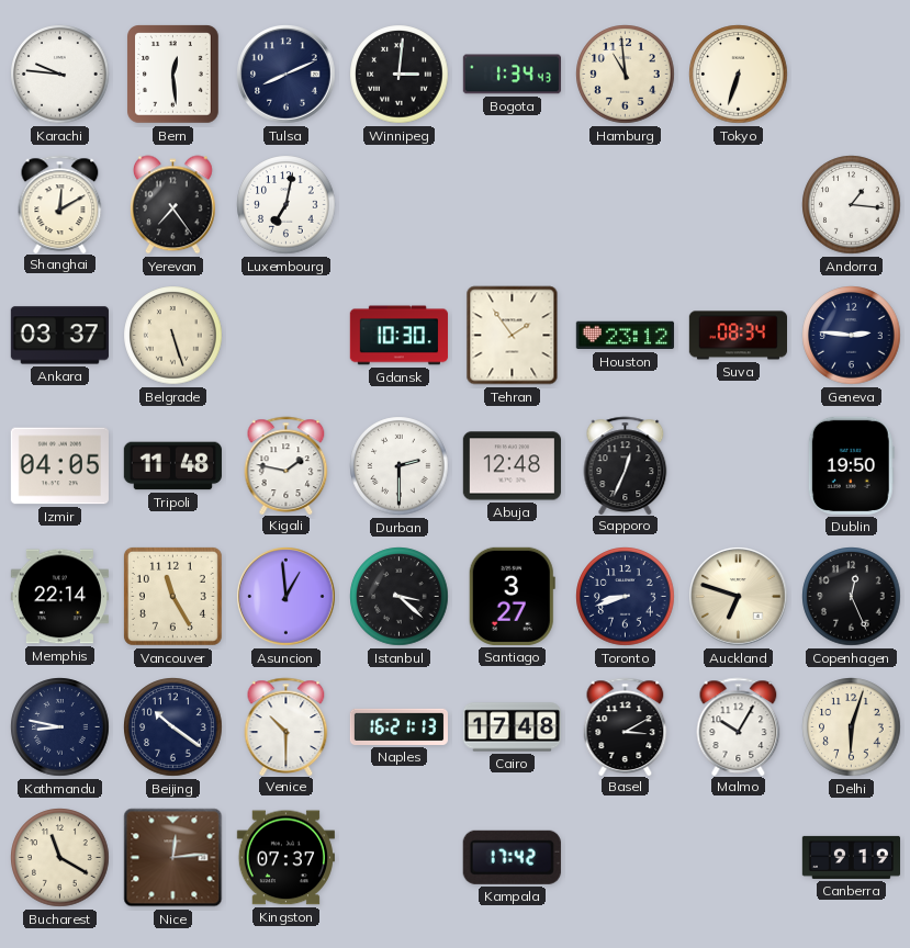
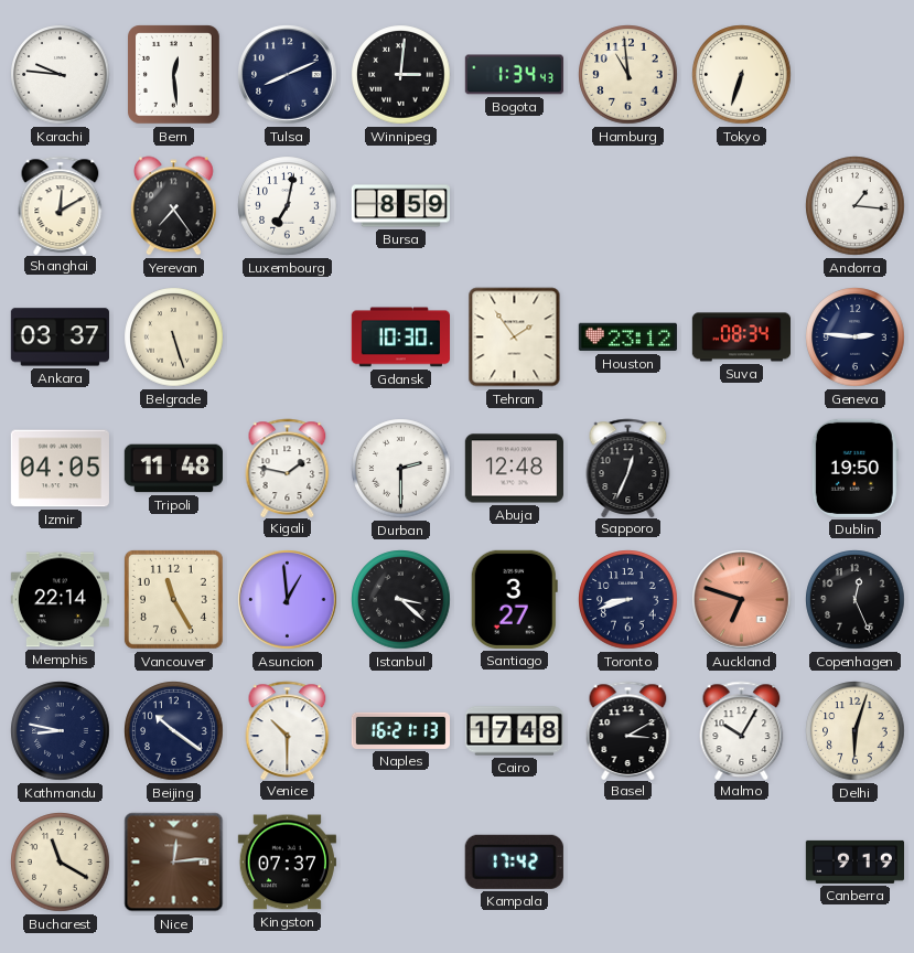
Bursa: none -> 8:59 (400, 206)
Auckland dial: cream -> salmon (742, 600)
